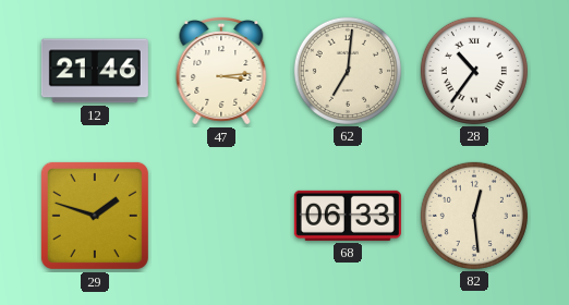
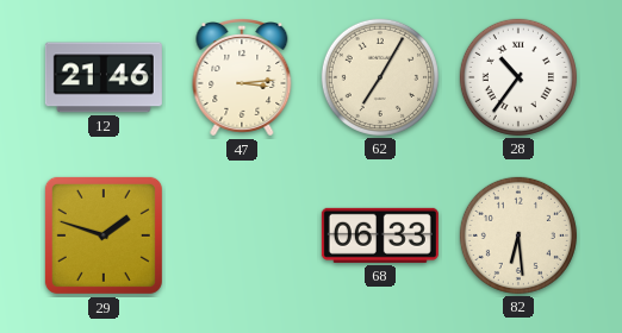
62: 7:01 -> 7:05 (380, 77)
82: 12:29 -> 6:29 (518, 235)
